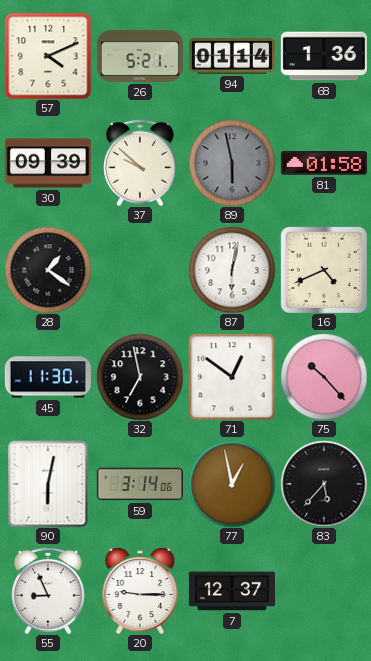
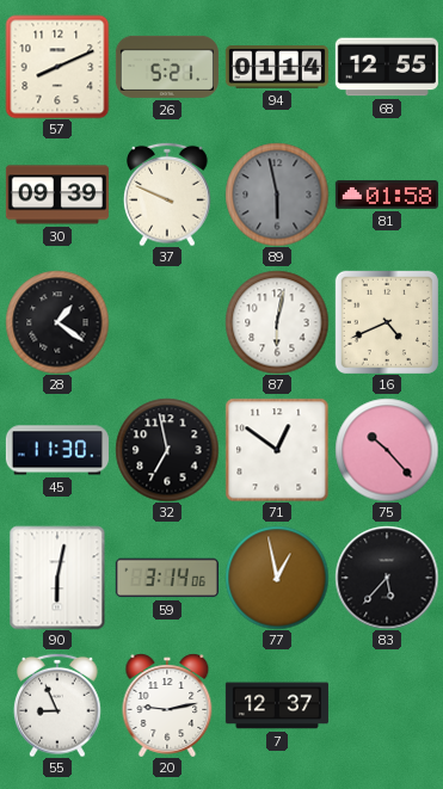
57: 4:11 -> 8:11 (57, 67)
68: 1:36 -> 12:55 (387, 67)
37: 9:52 -> 9:49 (168, 195)
20: 9:15 -> 9:13 (167, 705)
